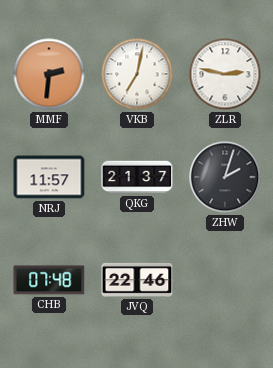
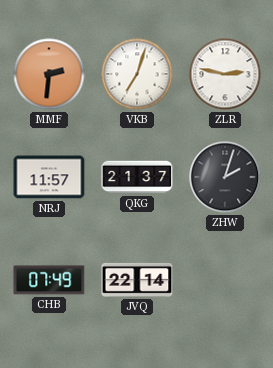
VKB: 7:02 -> 7:03 (137, 74)
CHB: 07:48 -> 07:49 (49, 280)
JVQ: 22:46 -> 22:14 (137, 280)
